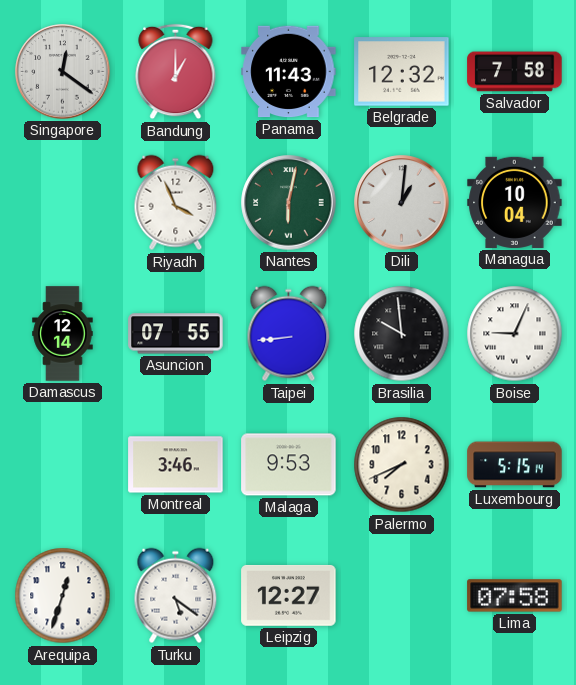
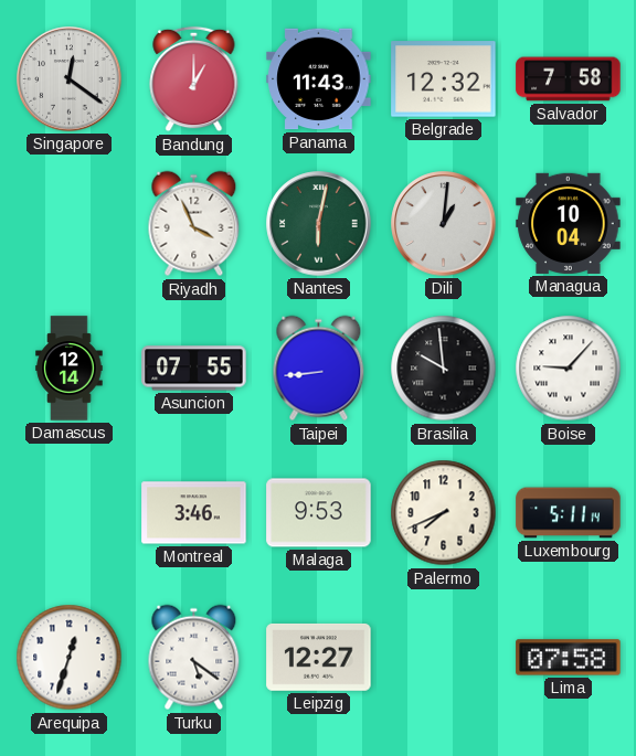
Boise: 9:04 -> 9:07 (569, 369)
Luxembourg: 5:15 -> 5:11 (569, 513)
